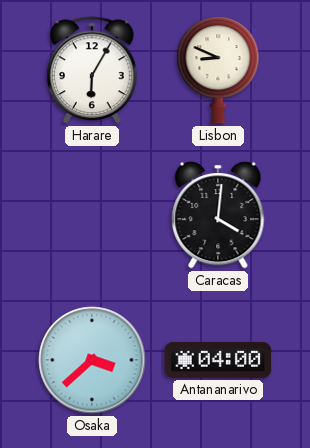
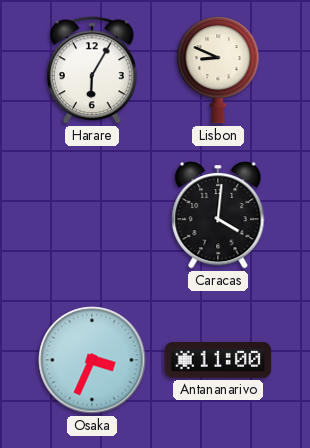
Osaka: 3:38 -> 3:34 (92, 360)
Antananarivo: 04:00 -> 11:00 (218, 360)
